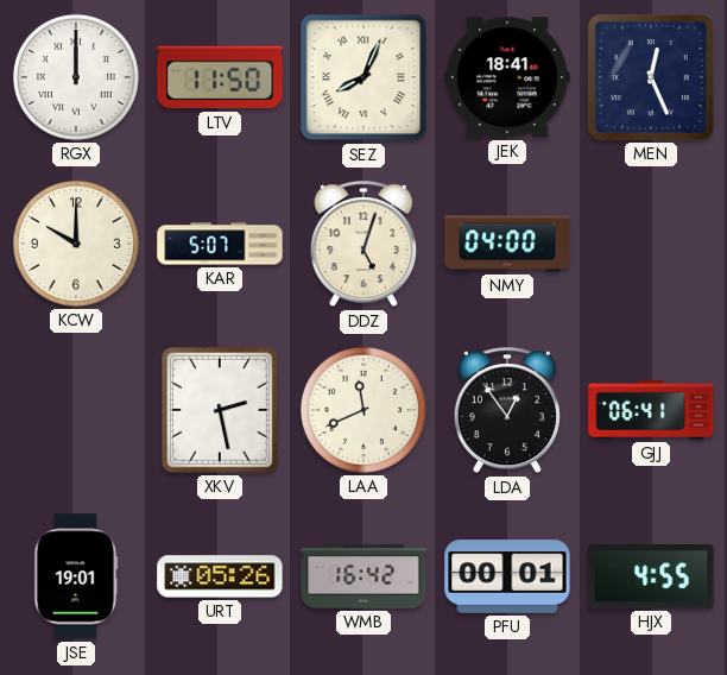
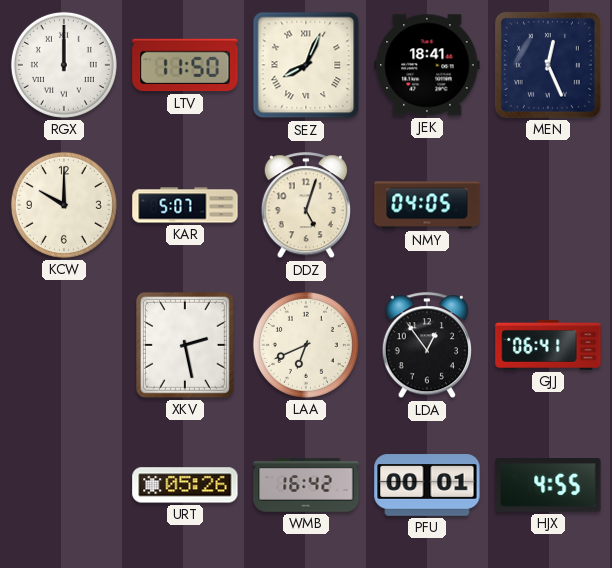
NMY: 04:00 -> 04:05 (427, 205)
LAA: 11:41 -> 6:41 (306, 345)
JSE: 19:01 -> none (76, 576)
